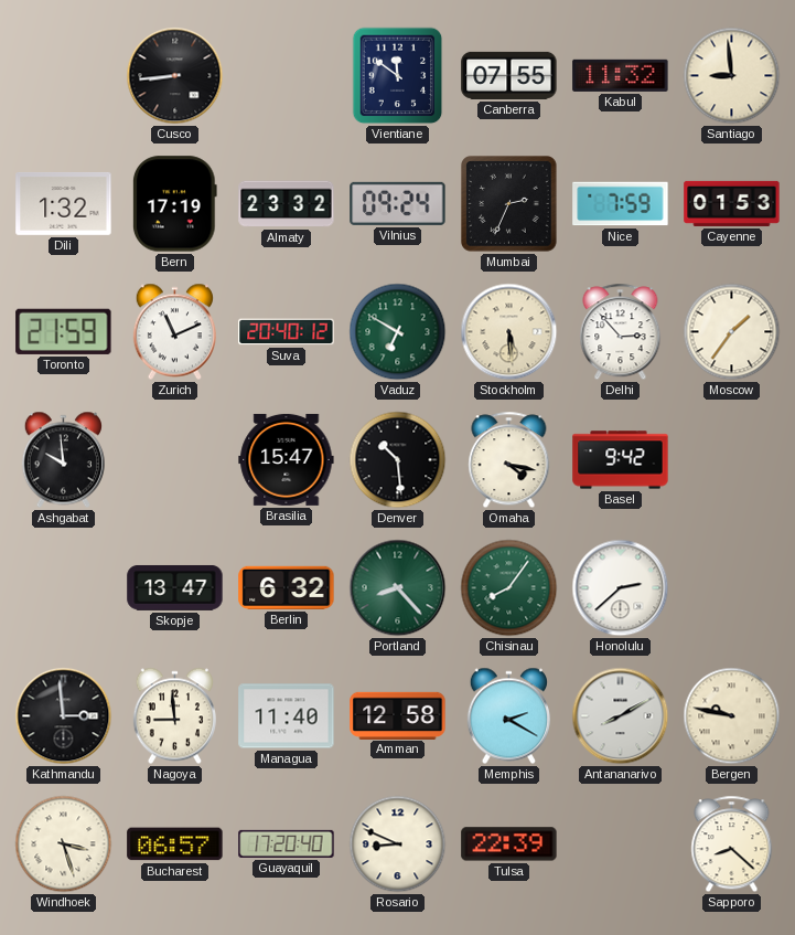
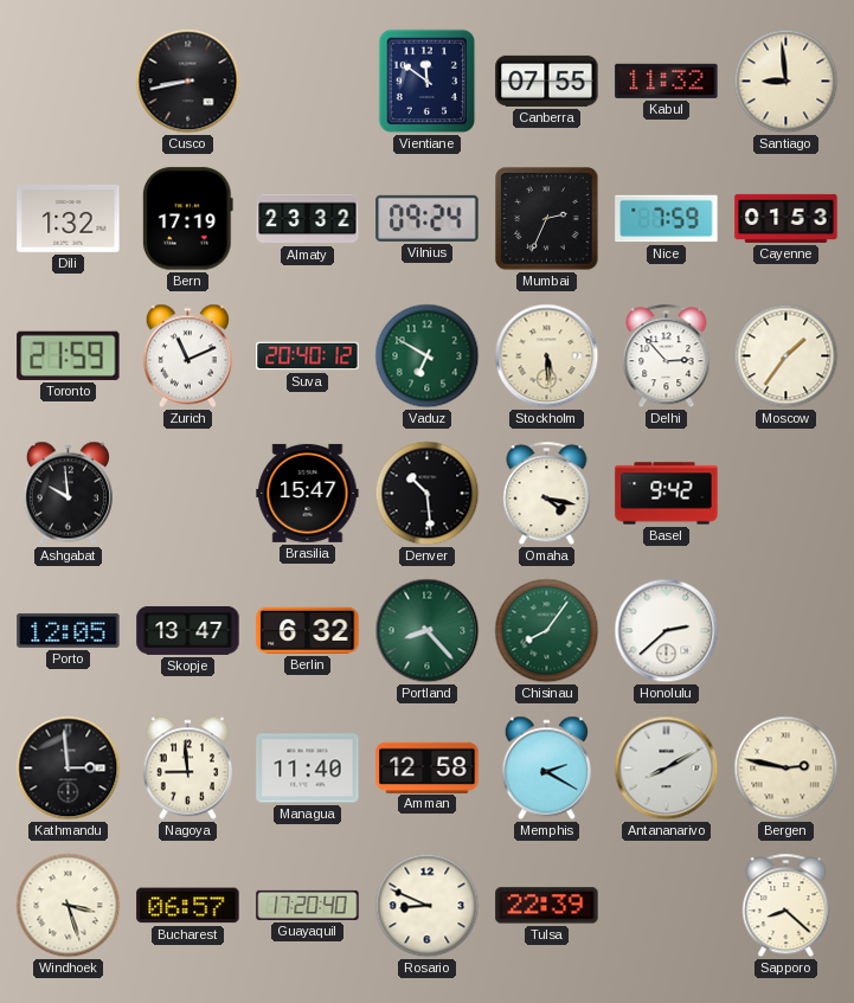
Cusco: 8:44 -> 8:43 (188, 82)
Porto: none -> 12:05 (69, 630)
Bergen: 9:47 -> 2:47 (786, 769)
